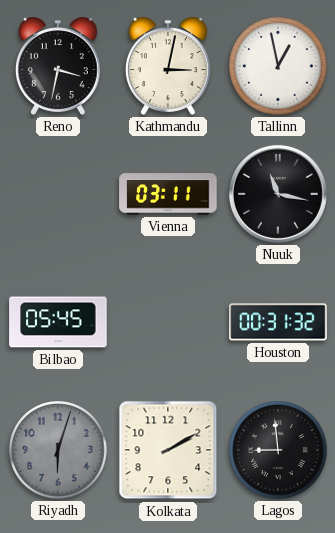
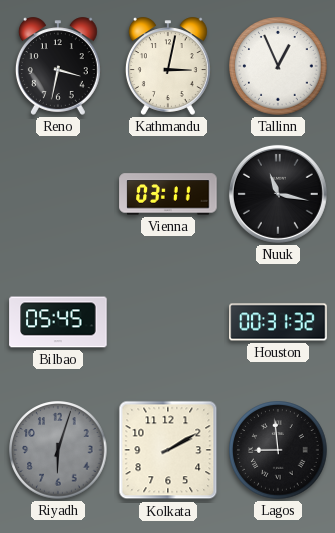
Tallinn: 12:58 -> 12:56 (278, 66)
